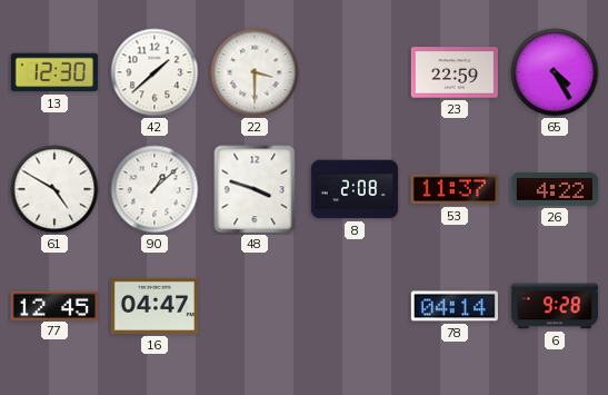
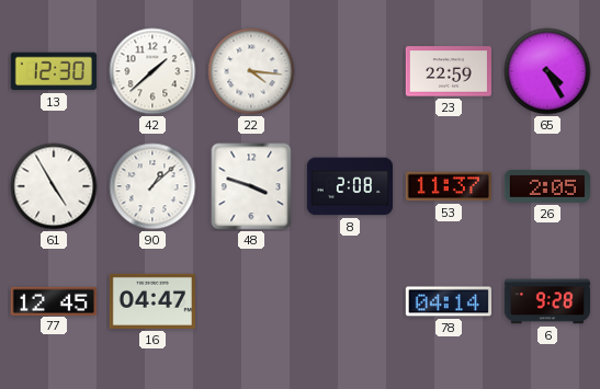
22: 3:30 -> 4:16 (251, 71)
61: 4:50 -> 4:55 (54, 186)
26: 4:22 -> 2:05 (547, 186)
